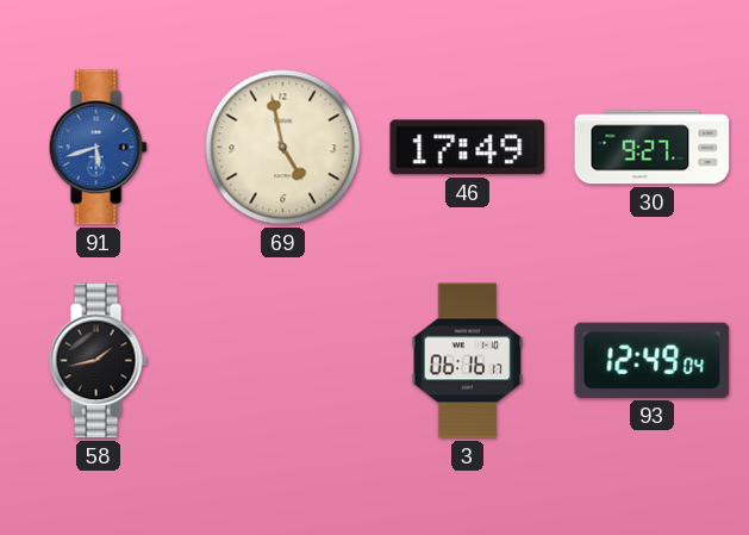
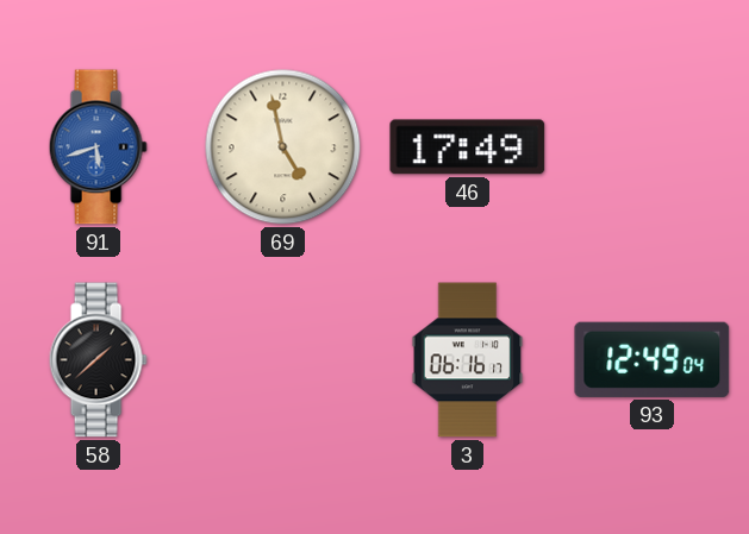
30: 9:27 -> none (653, 148)
58: 1:43 -> 1:38 (98, 360)
